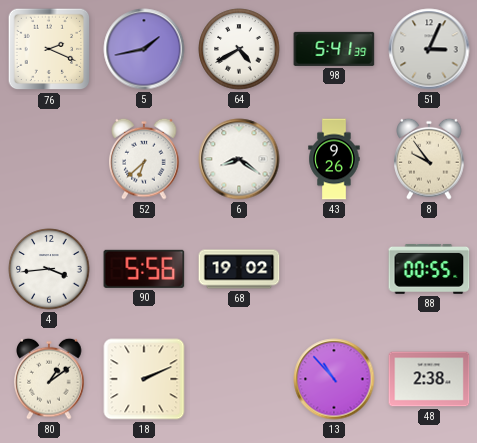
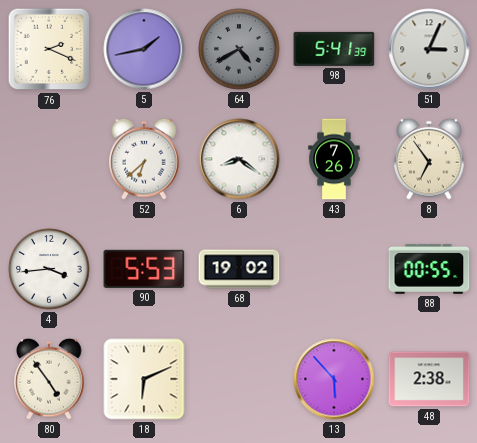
64 dial: white -> grey (239, 49)
43: 9:26 -> 7:26 (334, 159)
8: 9:54 -> 6:54 (429, 159)
90: 5:56 -> 5:53 (144, 269)
80: 1:09 -> 4:54 (49, 379)
18: 2:11 -> 6:11 (144, 379)
13: 10:53 -> 5:53 (334, 379)
